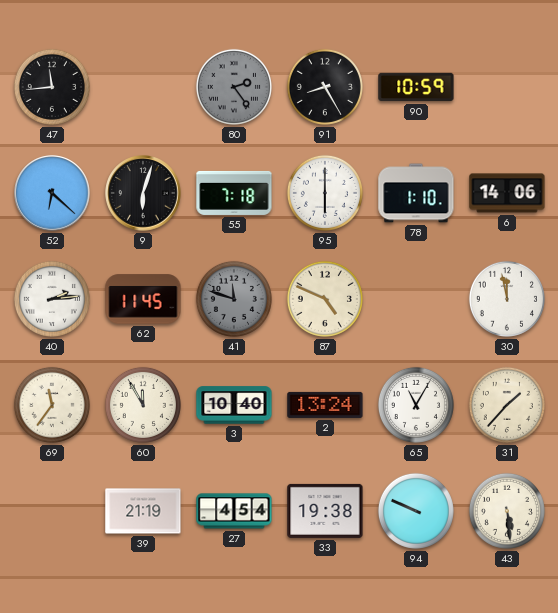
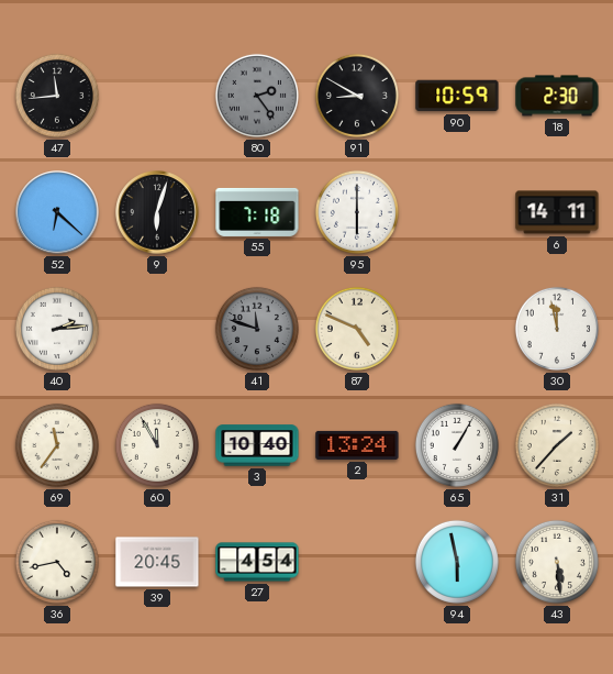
91: 8:25 -> 8:50 (357, 96)
18: none -> 2:30 (557, 96)
78: 1:10 -> none (416, 193)
6: 14:06 -> 14:11 (557, 212)
62: 11:45 -> none (143, 299)
65: 11:05 -> 1:05 (457, 445)
36: none -> 4:43 (57, 562)
39: 21:19 -> 20:45 (157, 562)
33: 19:38 -> none (325, 511)
94: 9:49 -> 5:58 (457, 562)
